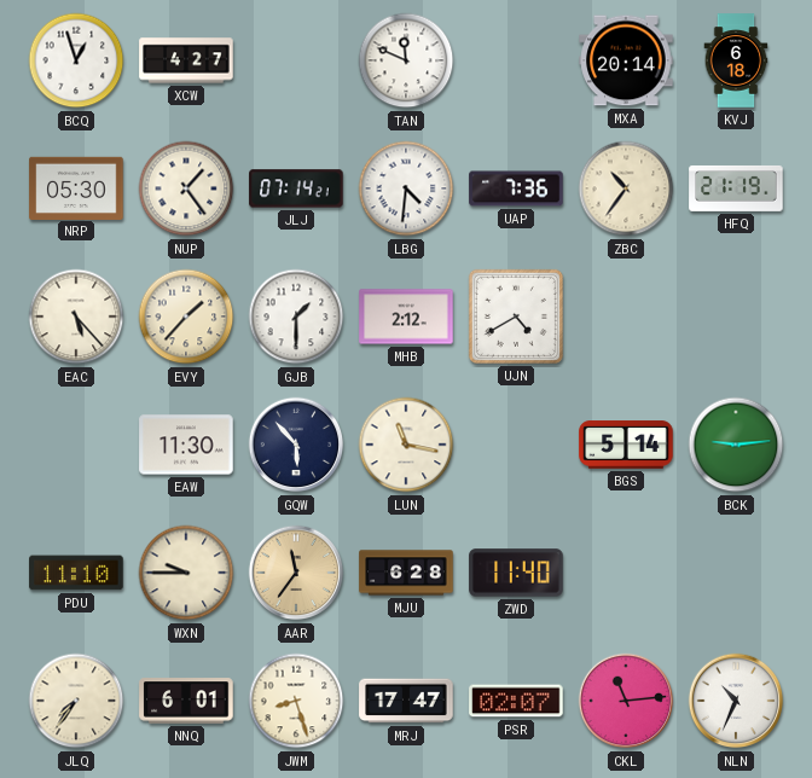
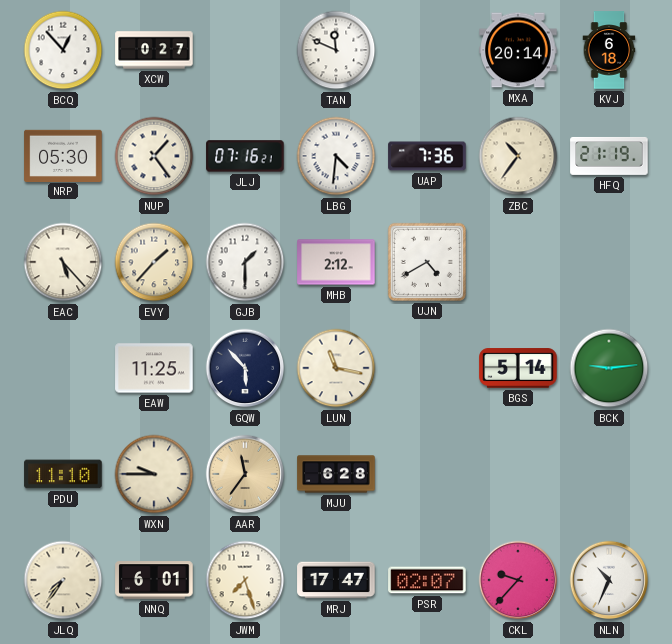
BCQ: 12:57 -> 12:53 (63, 50)
XCW: 4:27 -> 0:27 (154, 50)
JLJ: 07:14 -> 07:16 (245, 156)
EAW: 11:30 -> 11:25 (154, 368)
ZWD: 11:40 -> none (516, 573)
JWM: 8:27 -> 7:27 (245, 580)
CKL: 11:14 -> 9:37 (518, 580)
